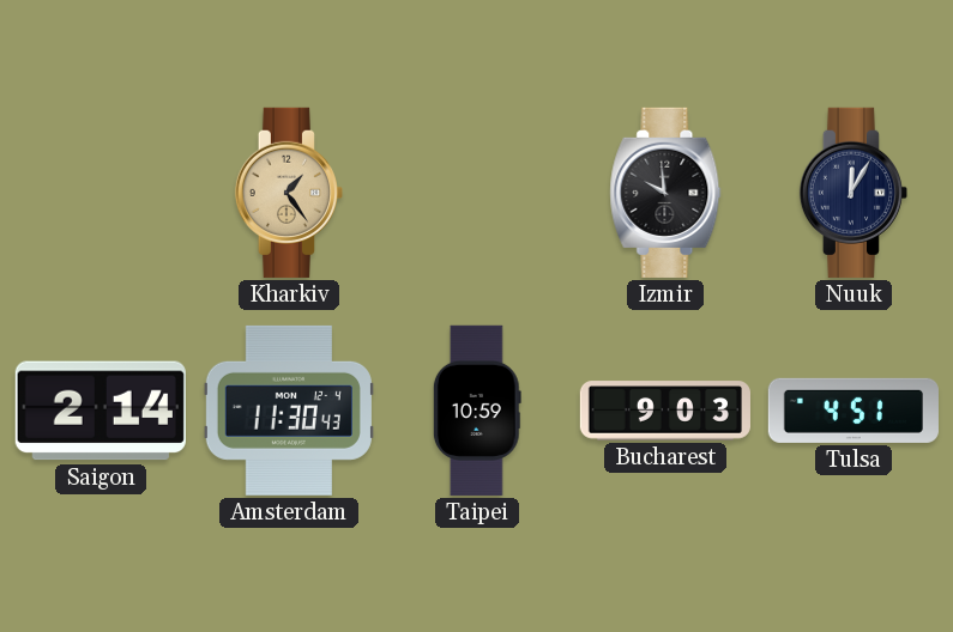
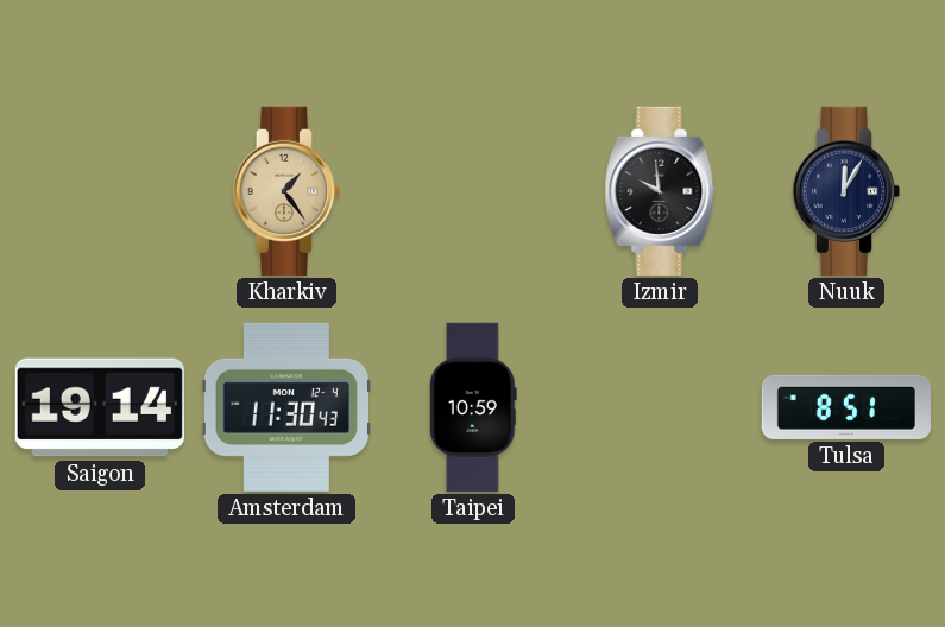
Saigon: 2:14 -> 19:14 (100, 407)
Bucharest: 9:03 -> none (665, 411)
Tulsa: 4:51 -> 8:51 (846, 407)
